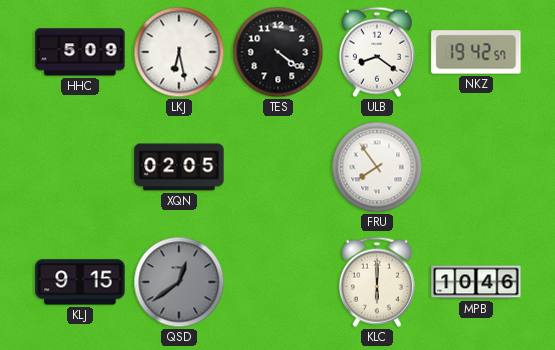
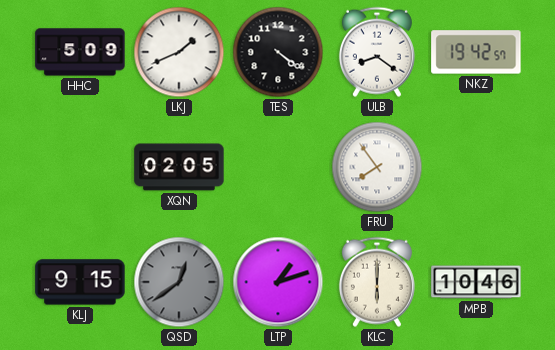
LKJ: 6:28 -> 1:41 (179, 52)
LTP: none -> 1:12 (278, 282)
